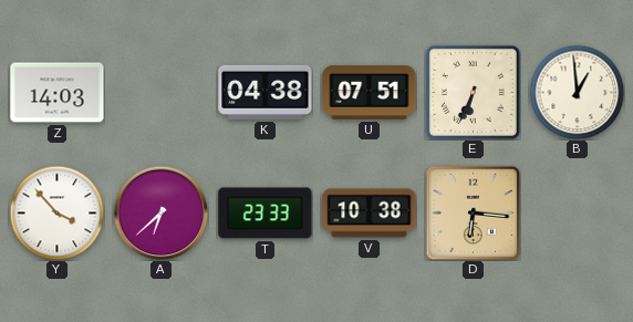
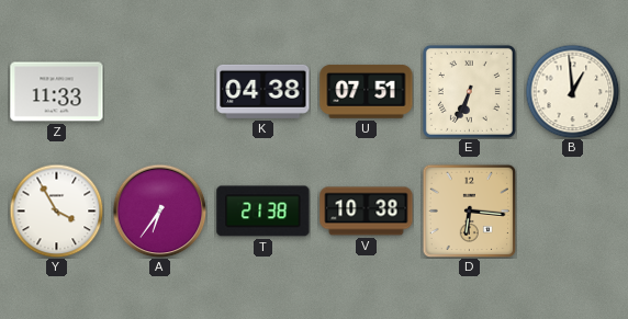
Z: 14:03 -> 11:33 (57, 92)
Y: 3:53 -> 3:55 (56, 210)
A: 6:38 -> 6:36 (159, 210)
T: 23:33 -> 21:38 (263, 212)
